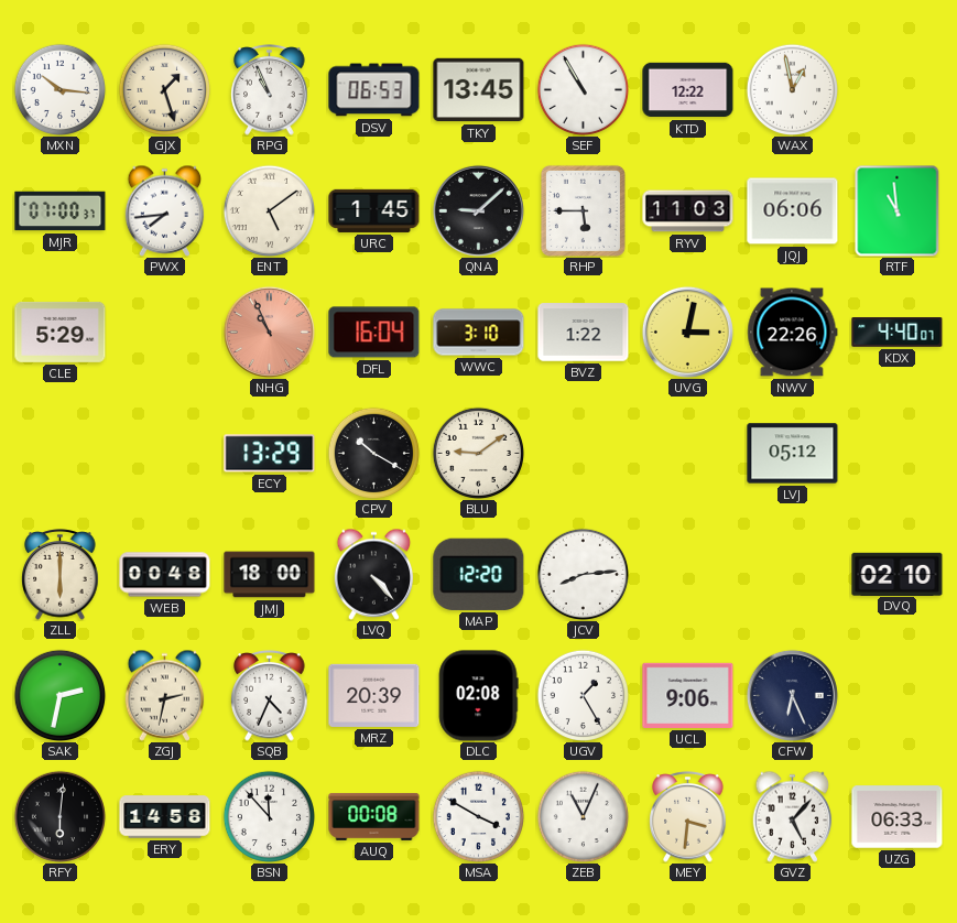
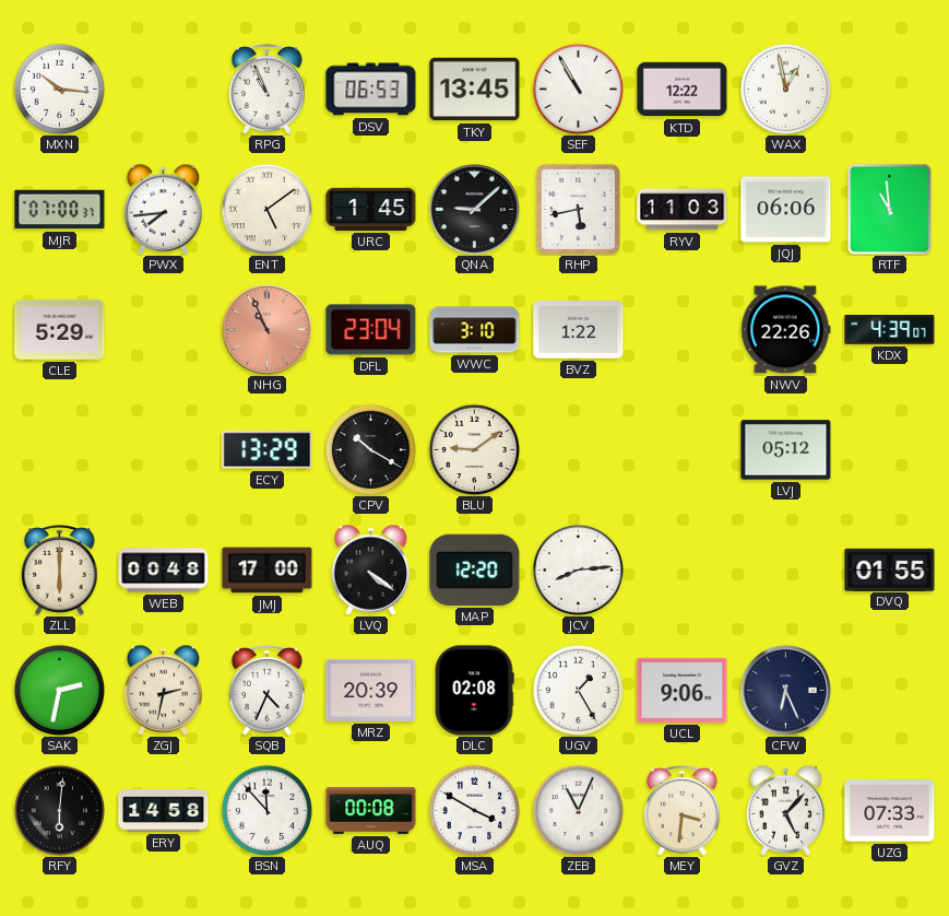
GJX: 1:27 -> none (164, 89)
RHP: 5:45 -> 5:43 (578, 209)
DFL: 16:04 -> 23:04 (371, 330)
UVG: 3:02 -> none (687, 332)
KDX: 4:40 -> 4:39 (890, 330)
JMJ: 18:00 -> 17:00 (268, 571)
LVQ: 4:23 -> 4:21 (371, 569)
DVQ: 02:10 -> 01:55 (890, 569)
UZG: 06:33 -> 07:33 (890, 811)
